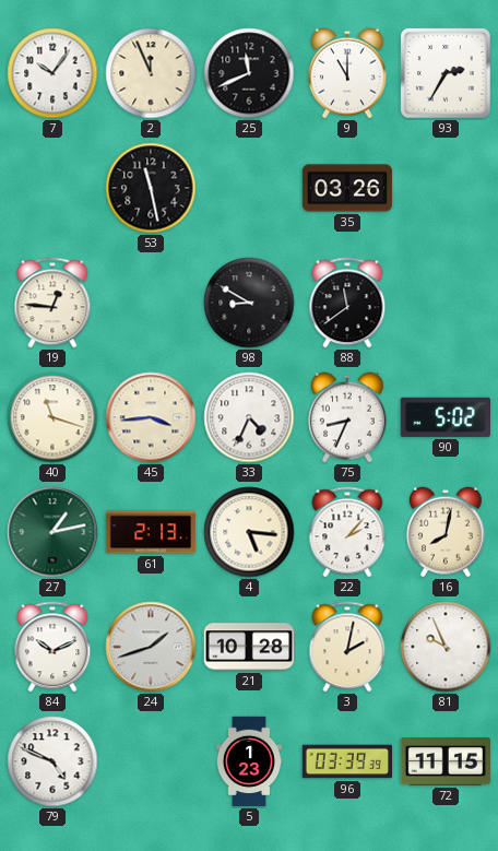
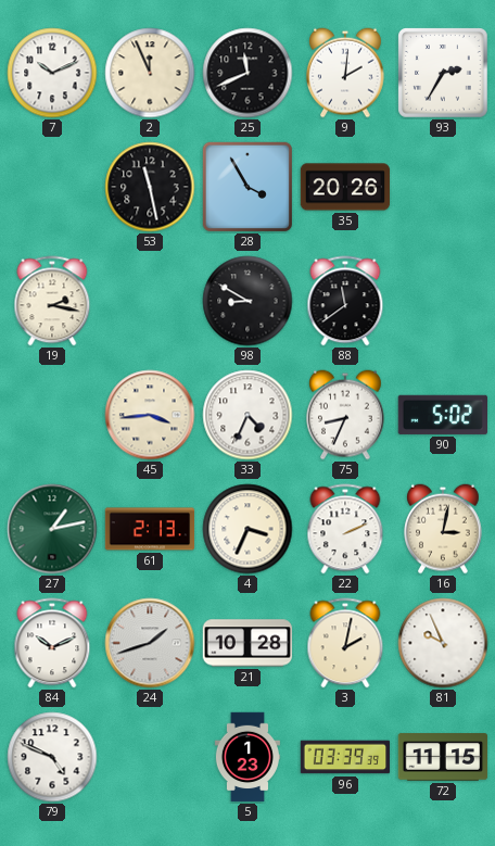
7: 10:06 -> 10:11 (52, 73)
9: 11:00 -> 2:01 (346, 73)
28: none -> 3:55 (247, 187)
35: 03:26 -> 20:26 (345, 187)
19: 12:46 -> 2:17 (52, 301)
40: 11:18 -> none (52, 417)
4: 5:16 -> 3:34 (247, 529)
22: 2:07 -> 2:11 (345, 529)
16: 8:02 -> 3:02 (444, 529)
